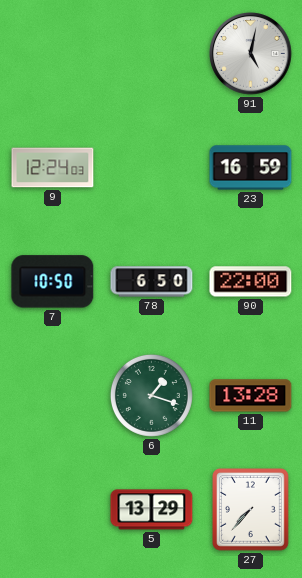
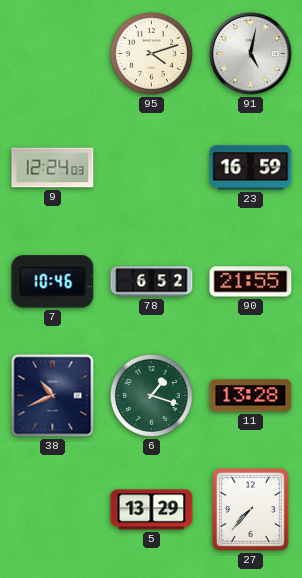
95: none -> 4:12 (151, 53)
7: 10:50 -> 10:46 (53, 282)
78: 6:50 -> 6:52 (152, 282)
90: 22:00 -> 21:55 (251, 282)
38: none -> 10:41 (53, 396)
